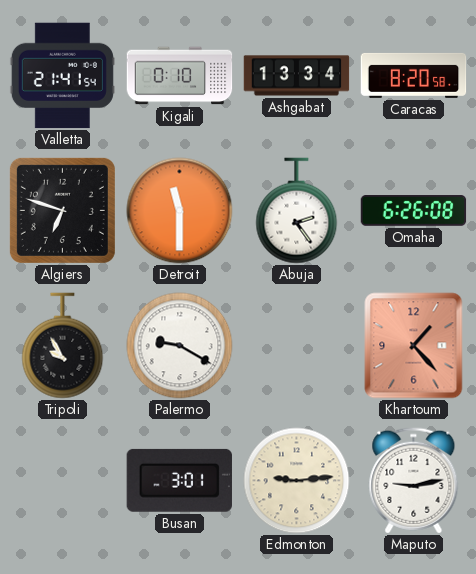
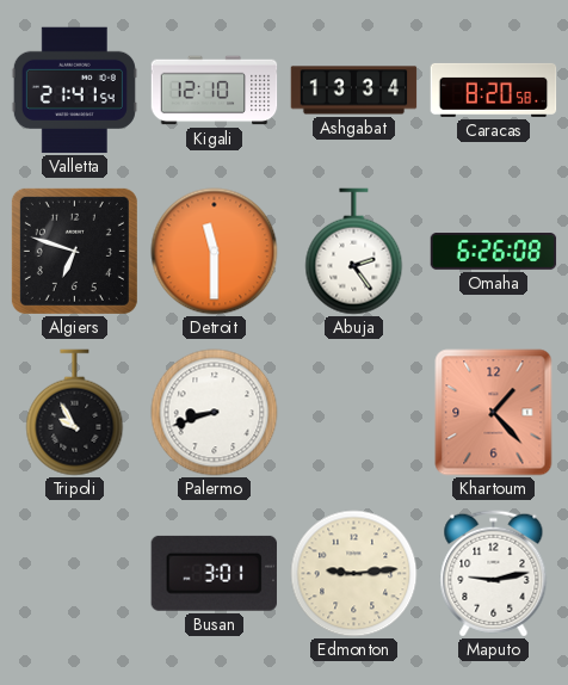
Kigali: 0:10 -> 12:10 (215, 91)
Palermo: 9:20 -> 8:42 (215, 413)
